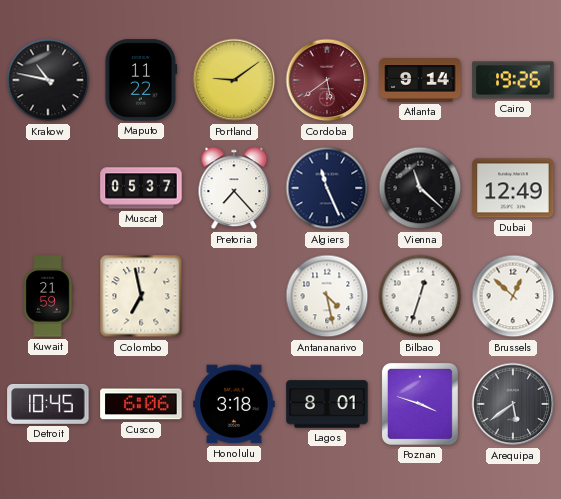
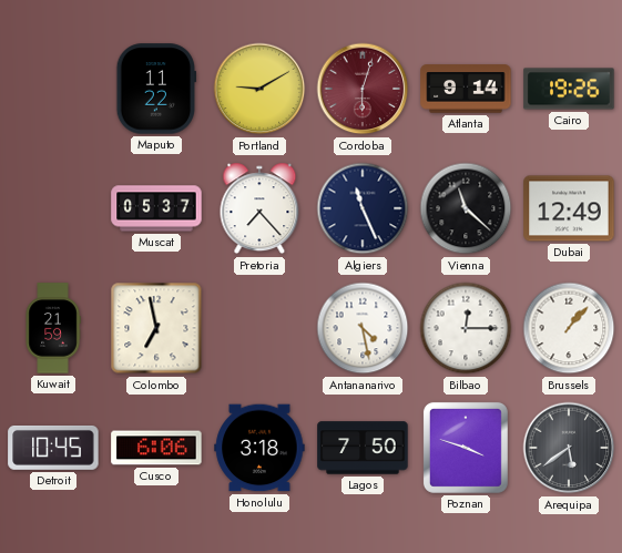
Krakow: 10:47 -> none (48, 80)
Portland: 9:09 -> 9:10 (259, 89)
Cordoba: 5:39 -> 6:03 (363, 89)
Bilbao: 12:33 -> 12:15 (466, 328)
Brussels: 12:52 -> 1:07 (569, 328)
Lagos: 8:01 -> 7:50 (363, 448)
